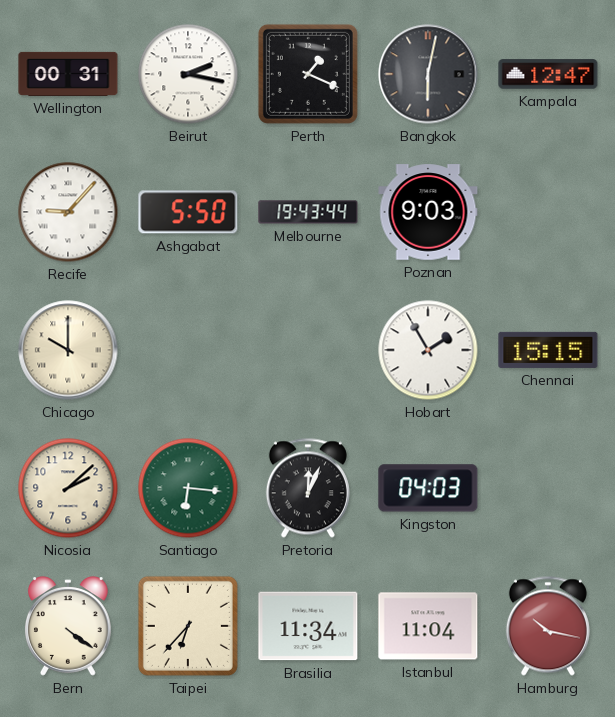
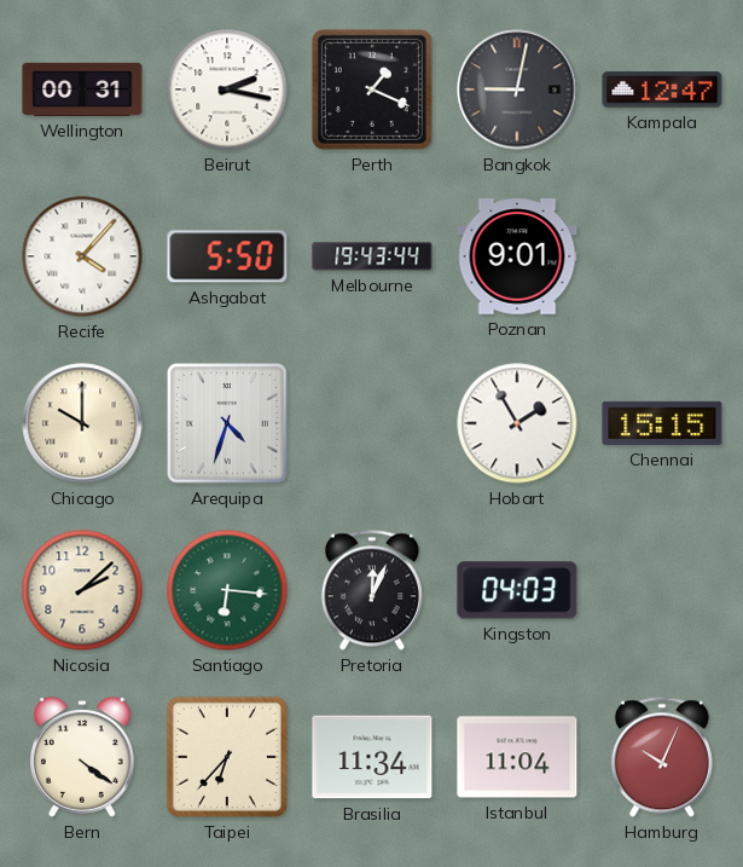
Bangkok: 6:02 -> 9:02 (517, 89)
Recife: 9:07 -> 4:07 (82, 256)
Poznan: 9:03 -> 9:01 (517, 256)
Arequipa: none -> 4:33 (227, 423)
Hamburg: 10:17 -> 10:04 (662, 757)
